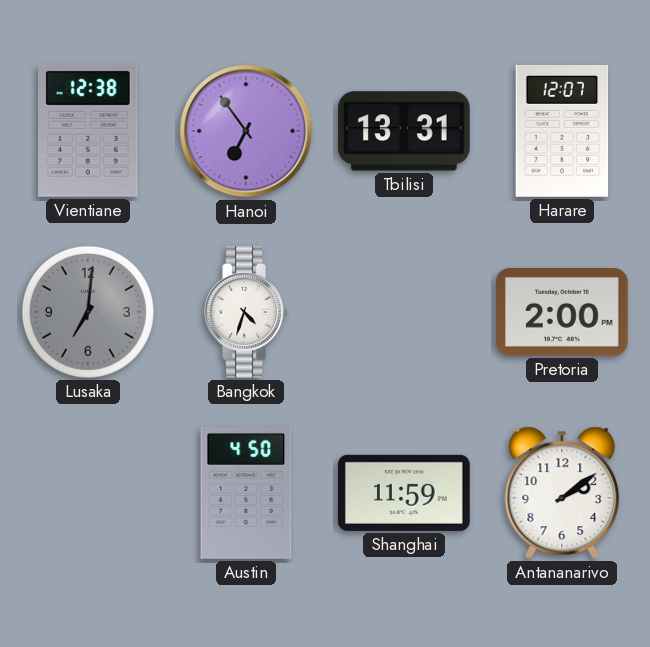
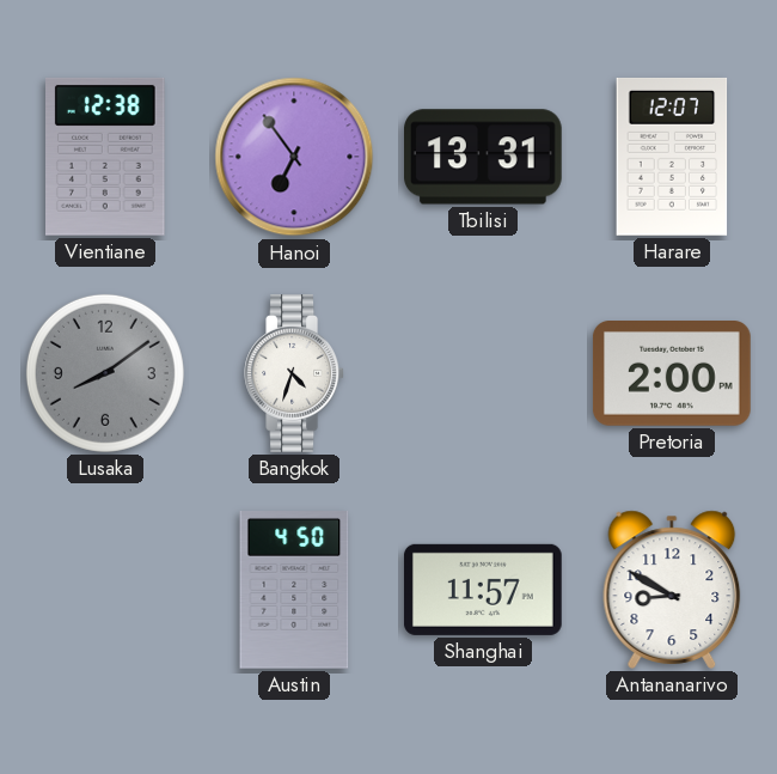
Lusaka: 7:01 -> 8:09 (105, 373)
Shanghai: 11:59 -> 11:57 (483, 590)
Antananarivo: 2:09 -> 8:50 (672, 590)
